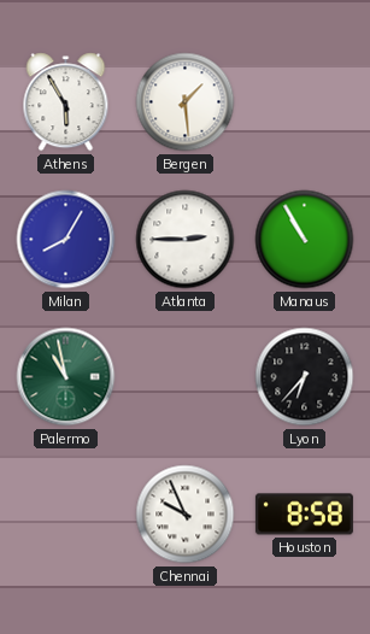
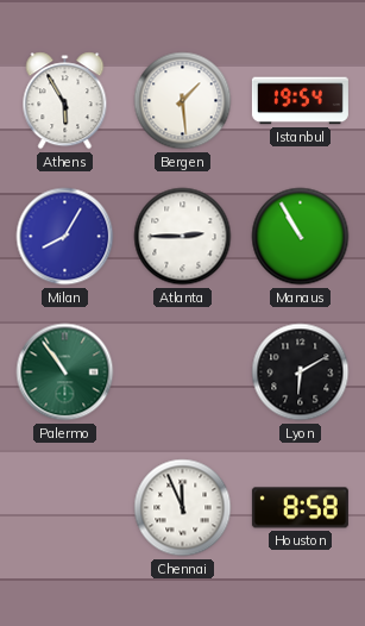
Istanbul: none -> 19:54 (300, 101)
Palermo: 10:58 -> 10:54 (65, 373)
Lyon: 6:37 -> 6:10 (301, 373)
Chennai: 9:56 -> 11:56 (183, 508)
